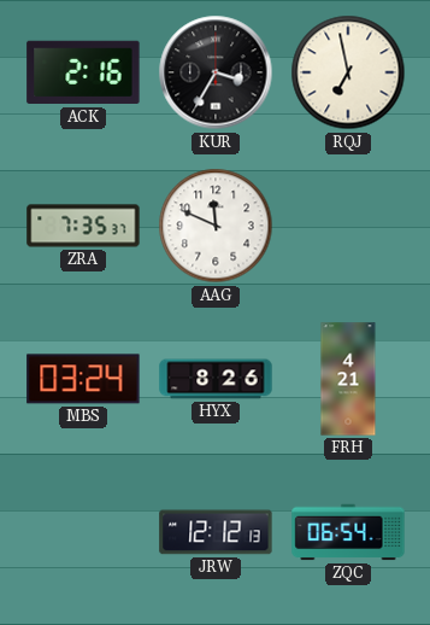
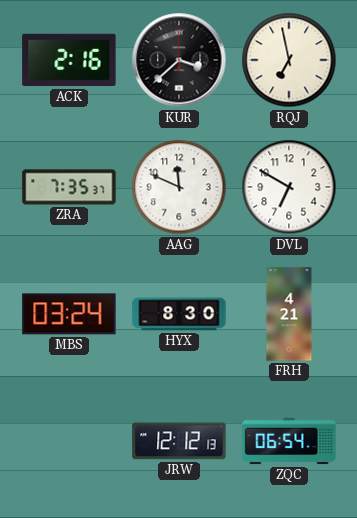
KUR: 3:35 -> 3:38 (179, 60)
DVL: none -> 6:50 (289, 187)
HYX: 8:26 -> 8:30 (179, 314)
